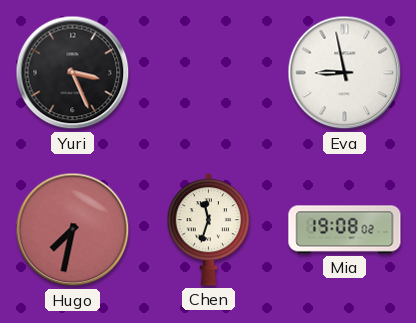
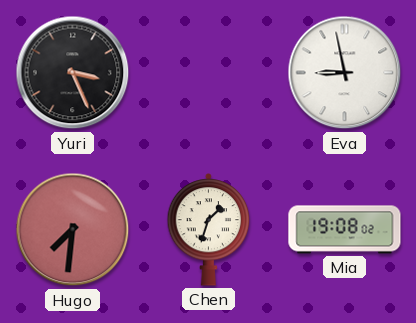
Hugo: 7:32 -> 7:31 (73, 230)
Chen: 11:33 -> 1:33 (209, 229)
